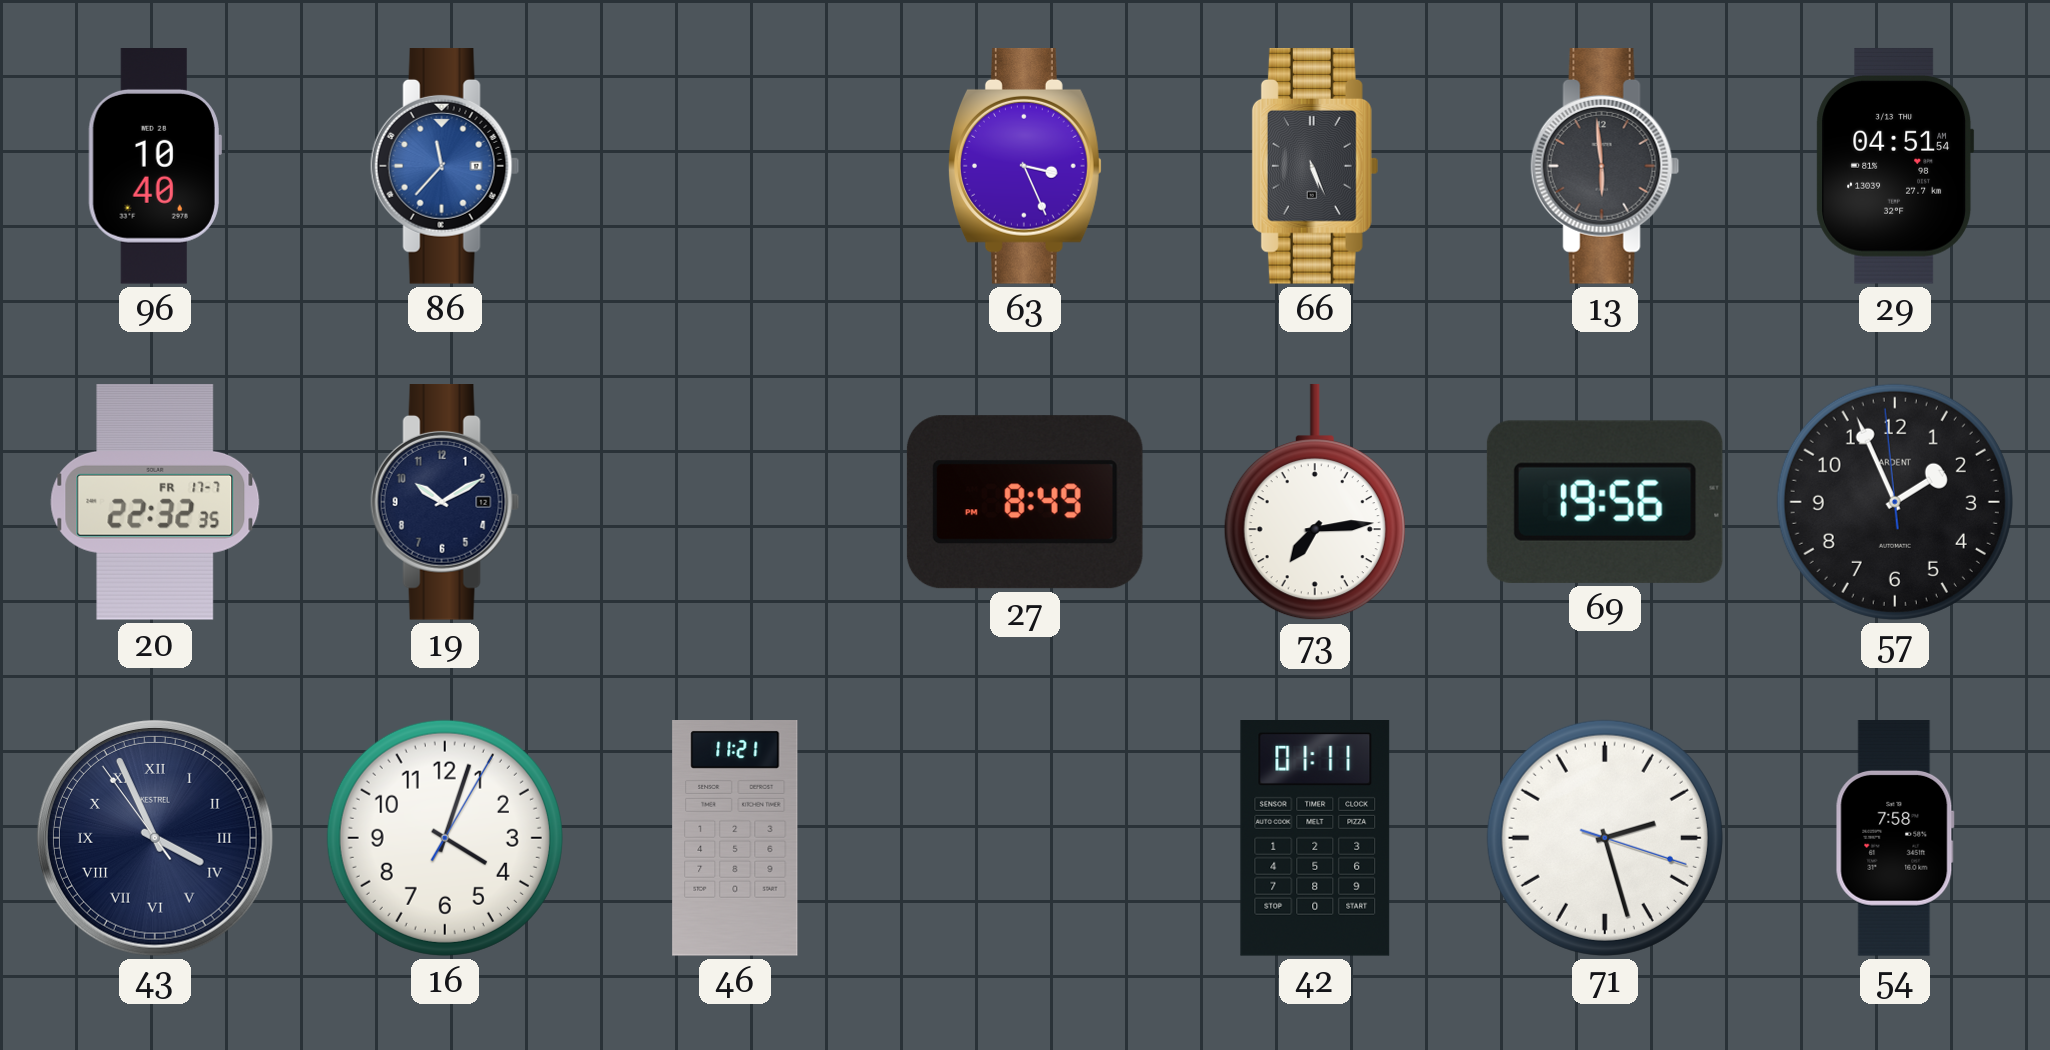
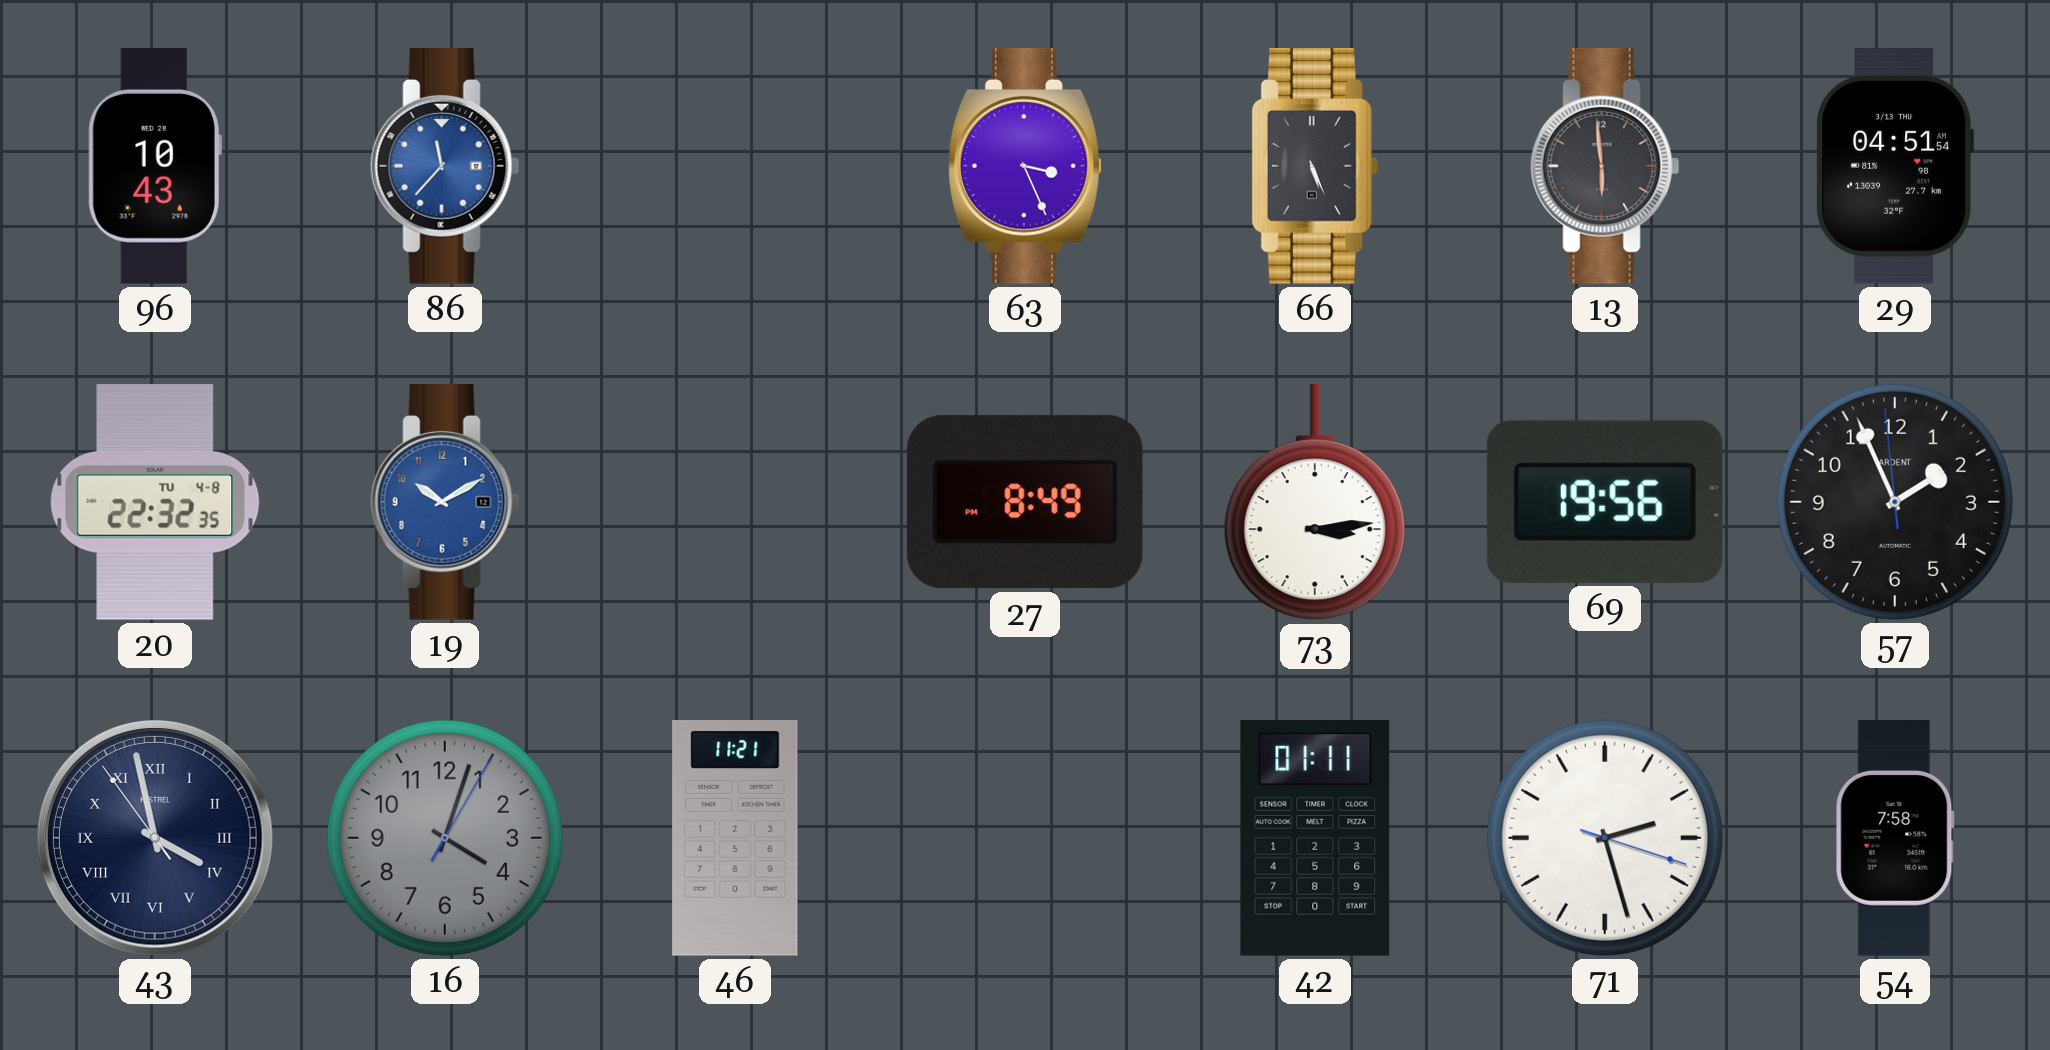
96: 10:40 -> 10:43 (155, 167)
20 date: FR 17-7 -> TU 4-8 (155, 503)
19 dial: navy -> blue (445, 503)
73: 7:14 -> 3:14 (1315, 502)
43: 3:55 -> 3:57 (155, 838)
16 dial: white -> grey (445, 838)
